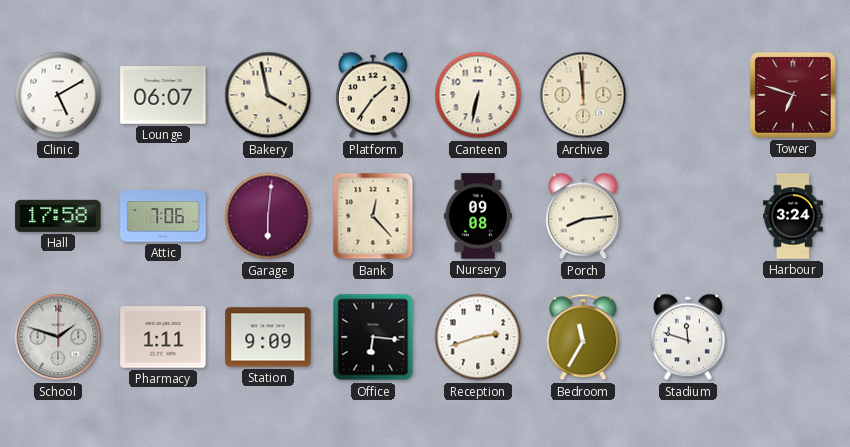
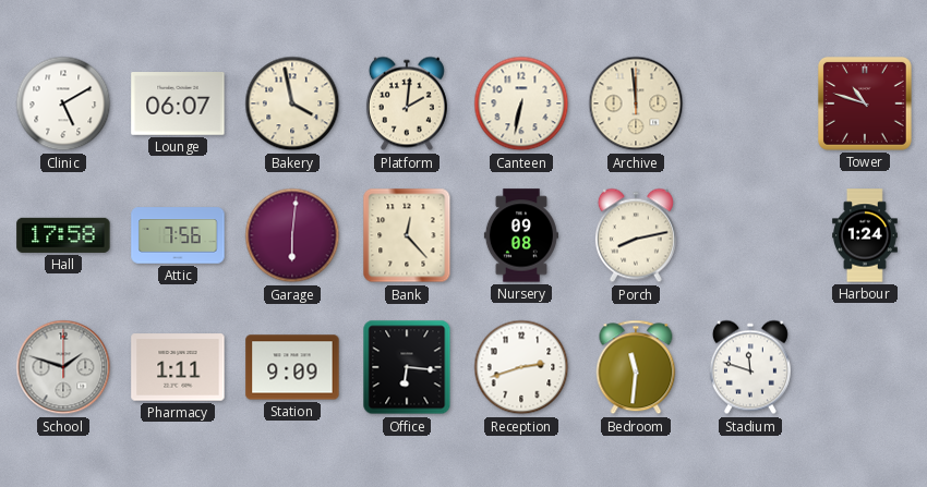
Platform: 1:36 -> 2:01 (407, 104)
Tower: 6:48 -> 10:48 (865, 104)
Attic: 7:06 -> 7:56 (178, 235)
Porch: 8:14 -> 8:13 (636, 235)
Harbour: 3:24 -> 1:24 (865, 235)
Bedroom: 11:35 -> 11:31 (636, 367)
